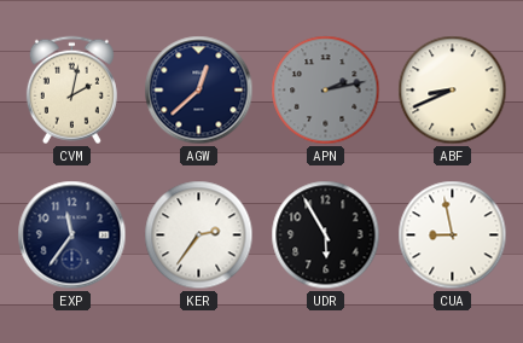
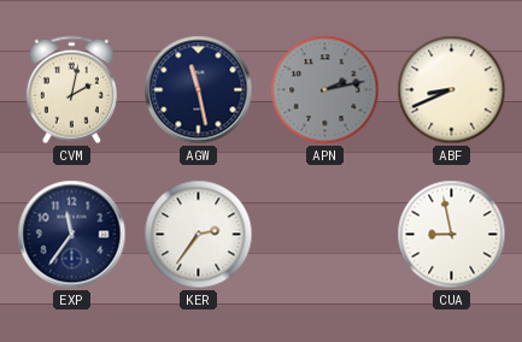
AGW: 12:38 -> 11:28 (199, 90)
UDR: 5:55 -> none (326, 236)
